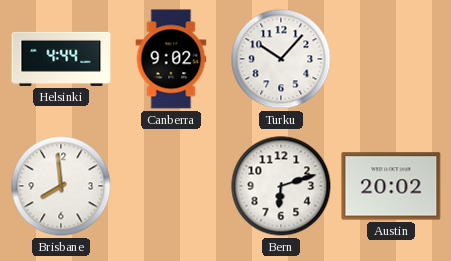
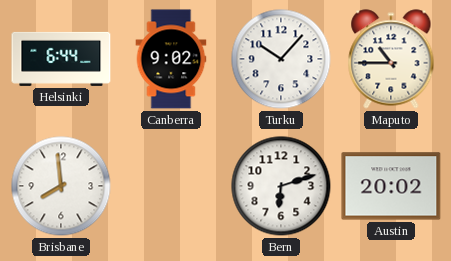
Helsinki: 4:44 -> 6:44 (61, 59)
Maputo: none -> 10:45 (391, 59)
